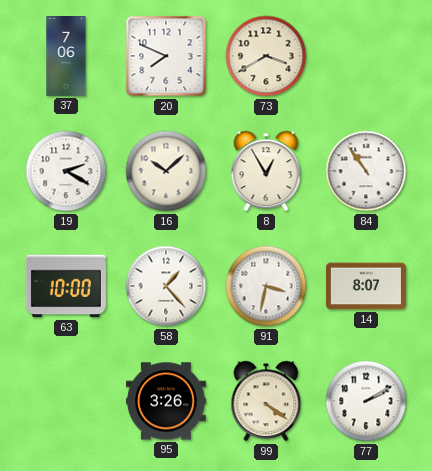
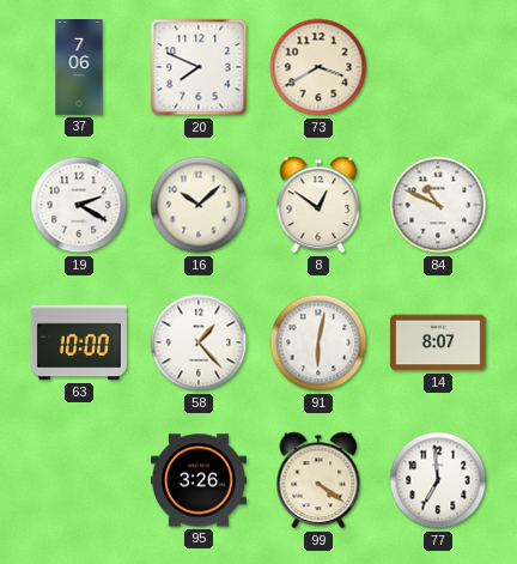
8: 12:55 -> 12:51 (318, 205)
84: 10:54 -> 10:49 (438, 205)
91: 3:32 -> 6:02 (318, 342)
77: 2:10 -> 6:59 (438, 480)
